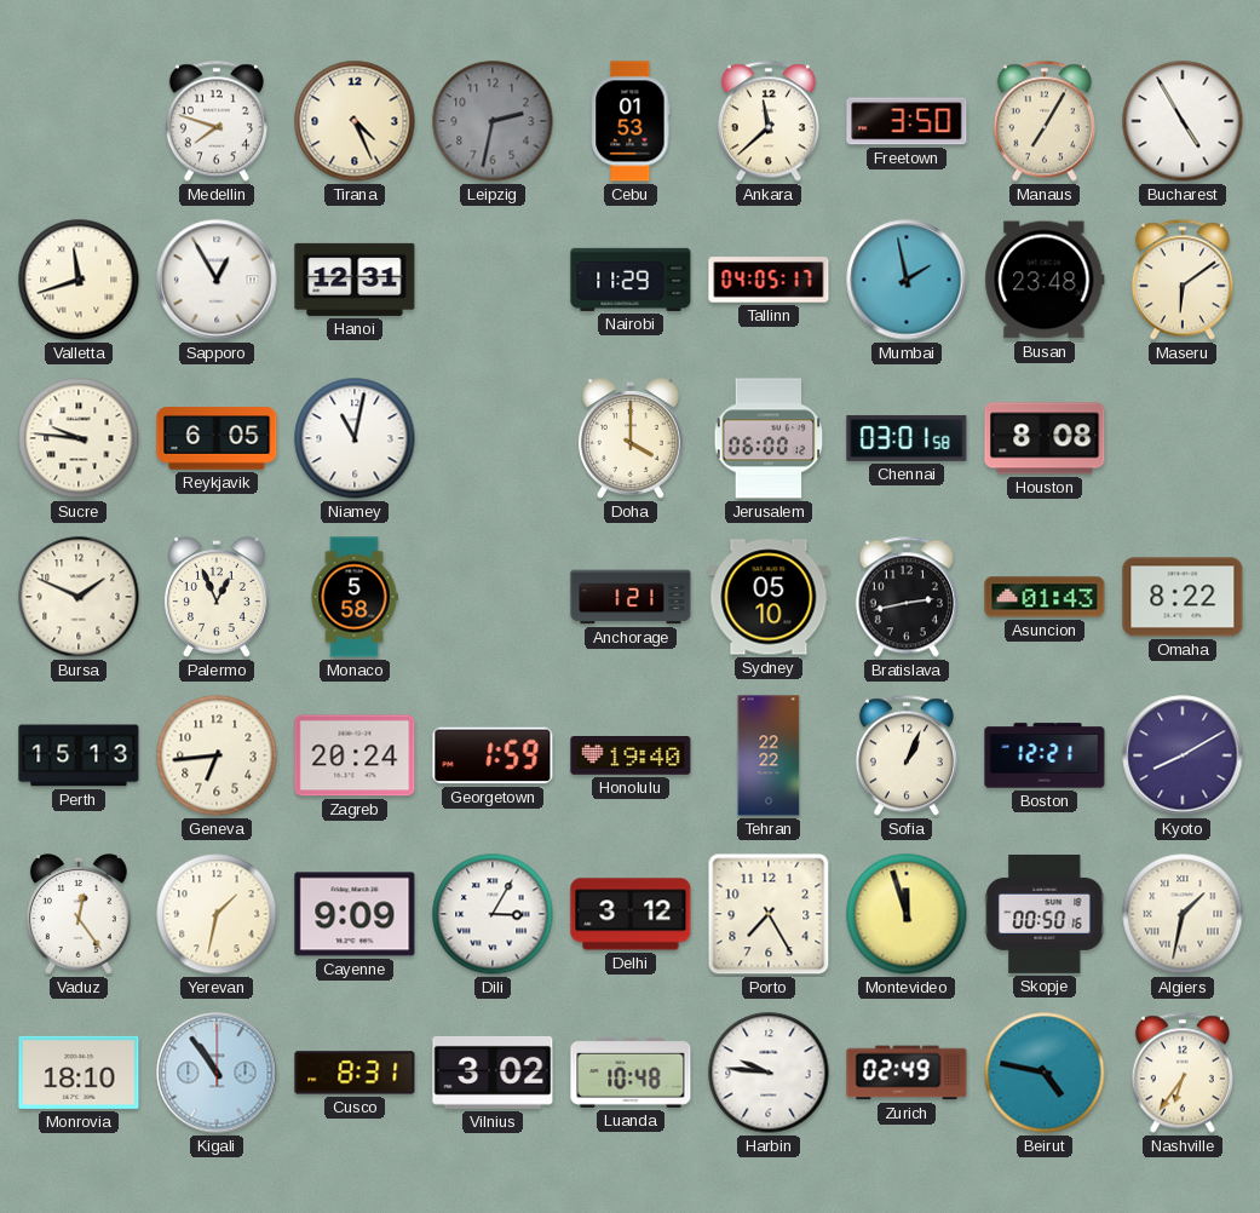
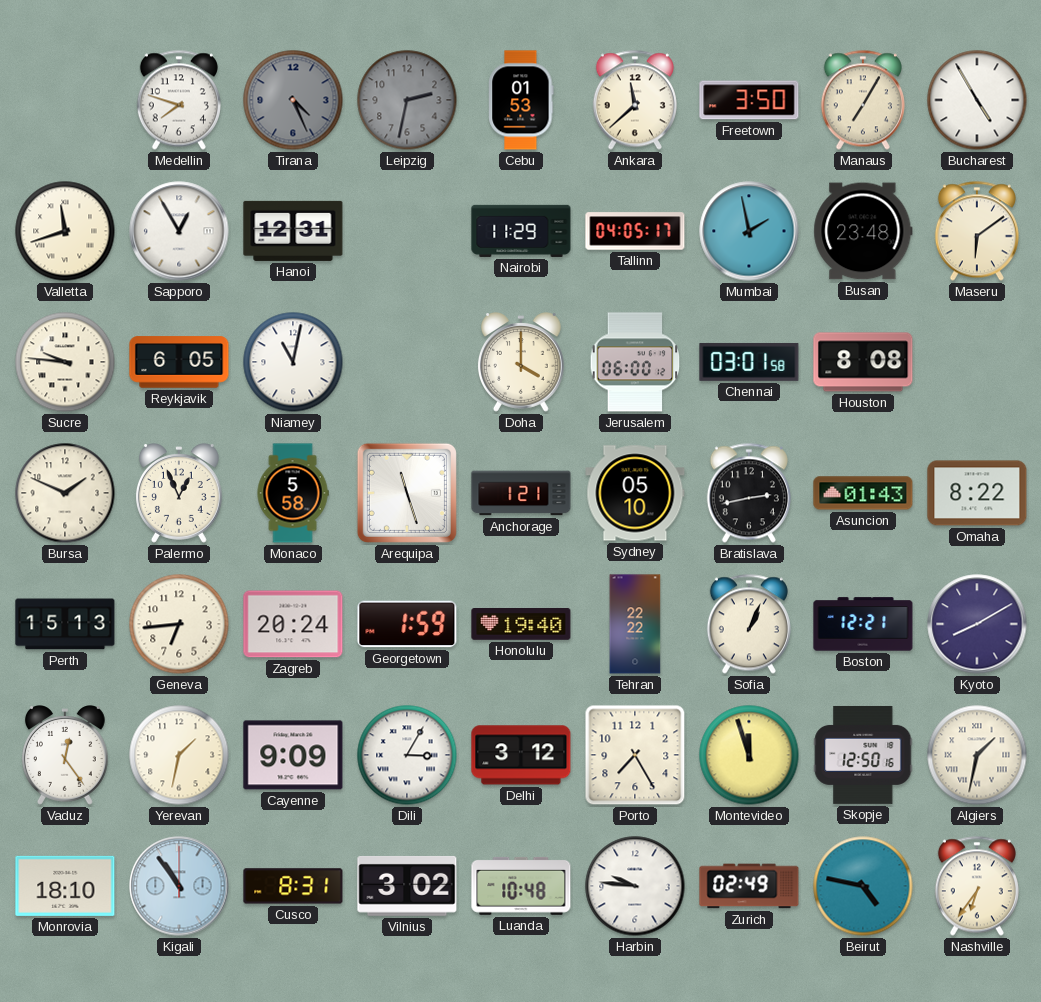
Tirana dial: cream -> grey (293, 100)
Arequipa: none -> 11:27 (407, 493)
Skopje: 00:50 -> 12:50 (863, 755)
